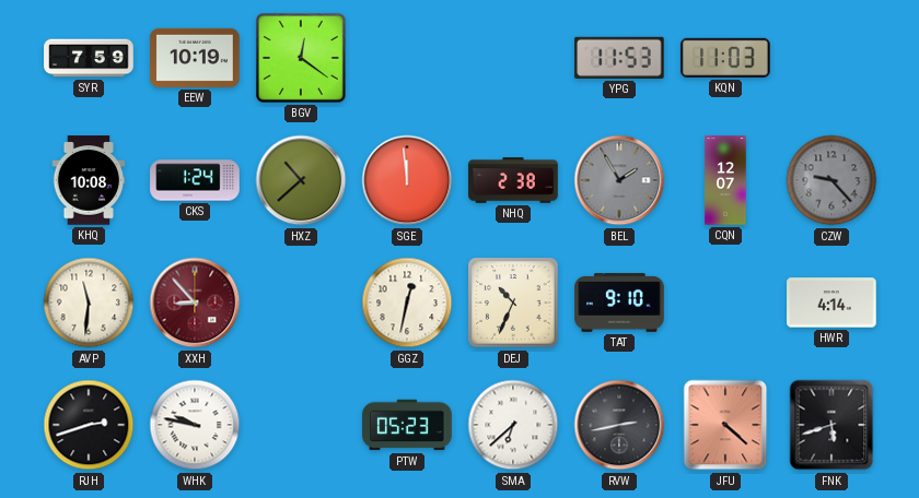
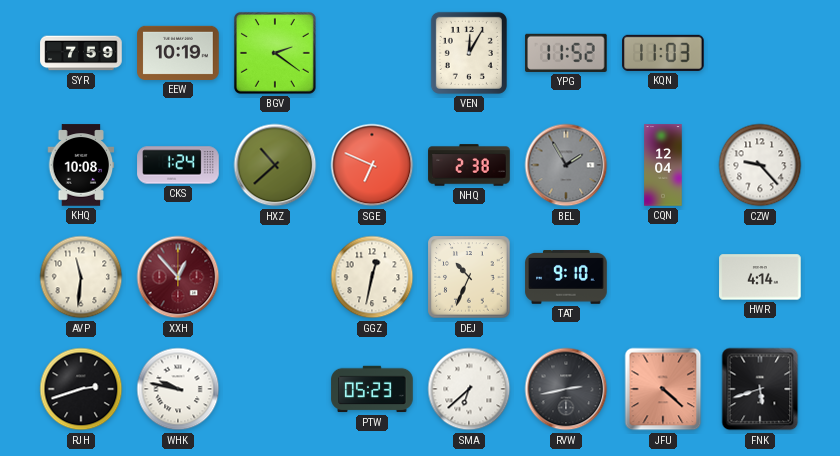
BGV: 12:21 -> 2:21 (275, 53)
VEN: none -> 12:05 (469, 53)
YPG: 11:53 -> 11:52 (566, 53)
SGE: 11:59 -> 6:49 (372, 165)
CQN: 12:07 -> 12:04 (663, 165)
CZW dial: grey -> white (760, 165)
XXH: 8:53 -> 12:53 (178, 277)
